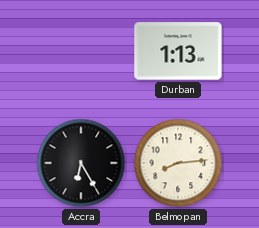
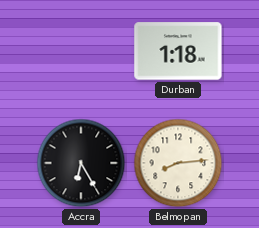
Durban: 1:13 -> 1:18 (178, 51)
